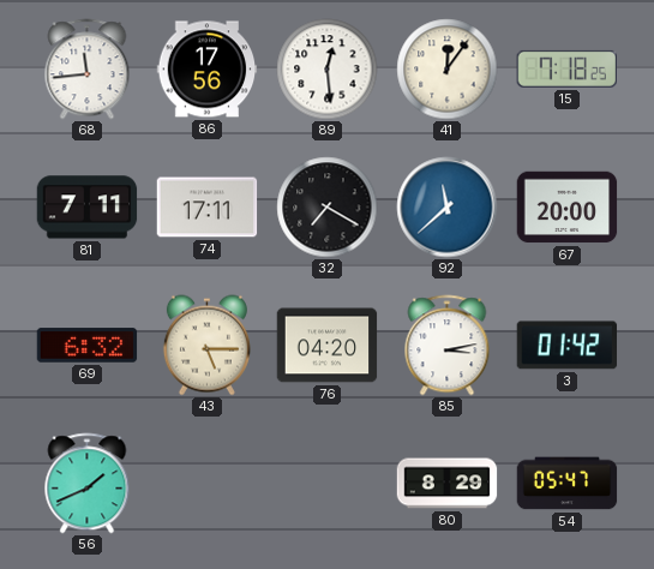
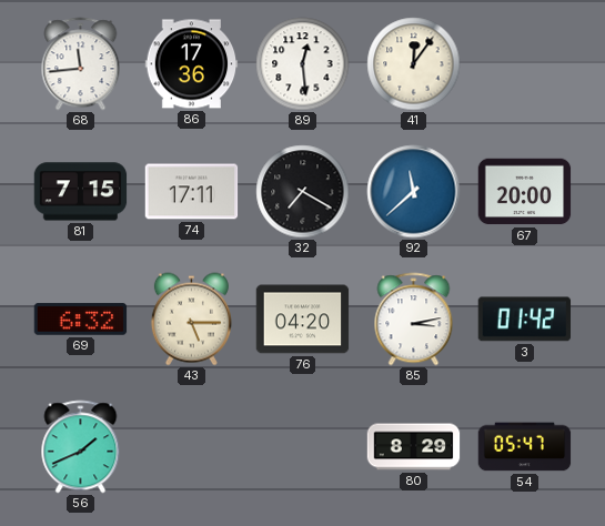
86: 17:56 -> 17:36 (192, 64)
15: 7:18 -> none (566, 68)
81: 7:11 -> 7:15 (81, 192)
